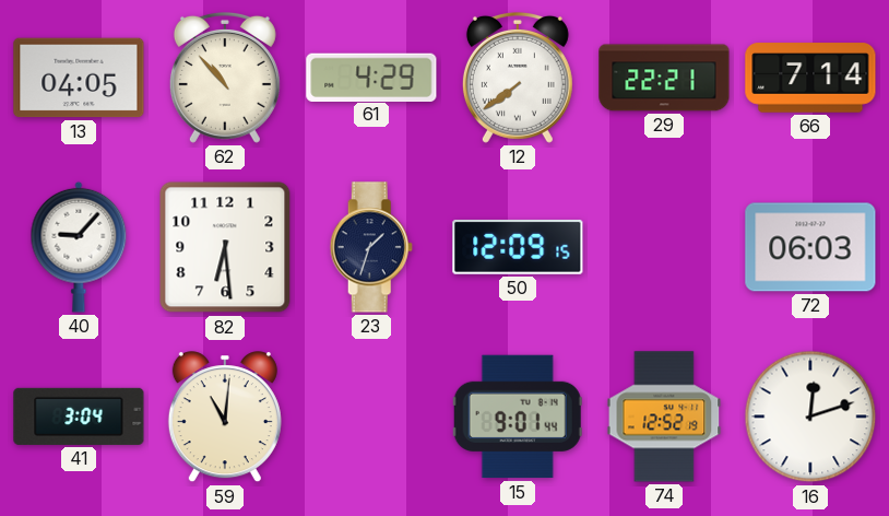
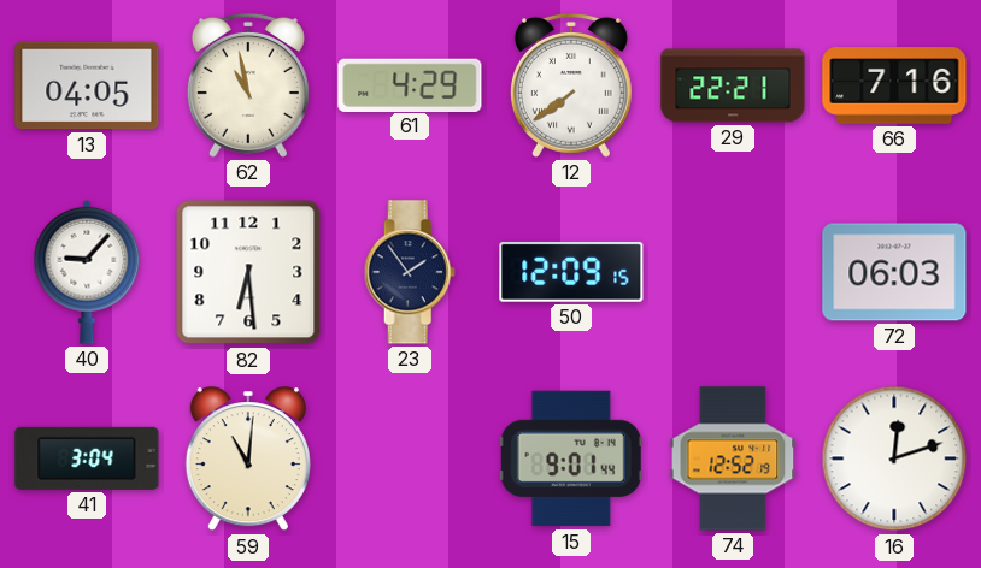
62: 10:53 -> 10:58 (248, 85)
66: 7:14 -> 7:16 (894, 85)
23: 1:33 -> 1:54 (410, 272)
